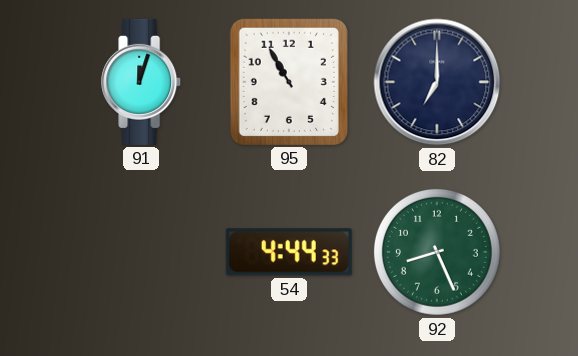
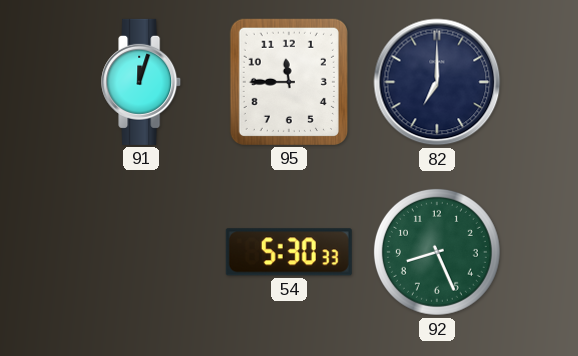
95: 10:55 -> 11:45 (289, 82)
54: 4:44 -> 5:30 (289, 252)
